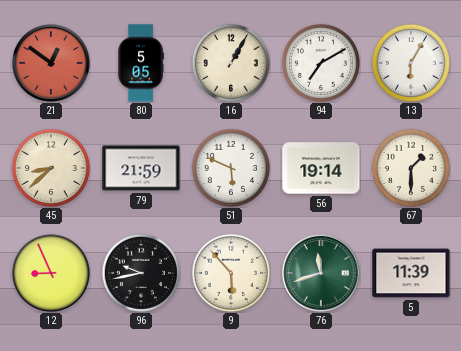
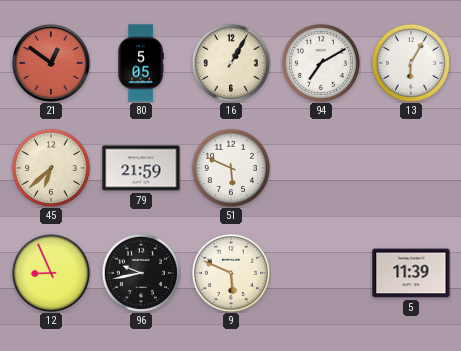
45: 8:38 -> 6:38 (51, 168)
56: 19:14 -> none (321, 168)
67: 1:30 -> none (411, 168)
9: 5:53 -> 5:49 (231, 273)
76: 11:42 -> none (322, 274)
